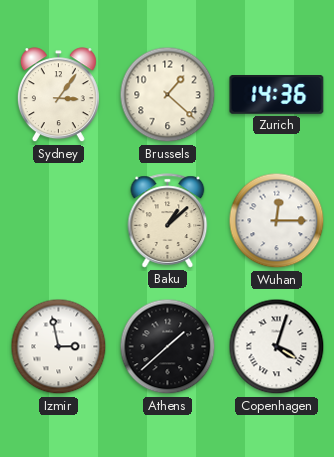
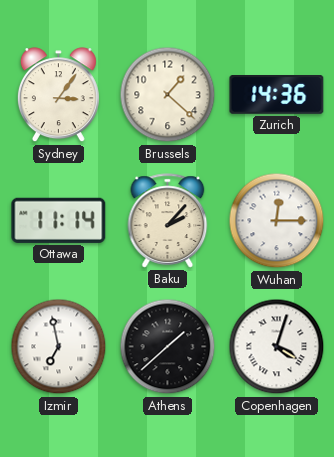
Ottawa: none -> 11:14 (59, 220)
Baku: 1:08 -> 2:07 (168, 221)
Izmir: 2:58 -> 6:58 (59, 347)
